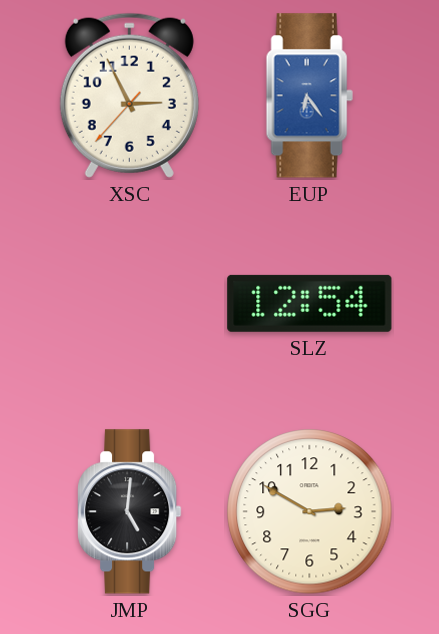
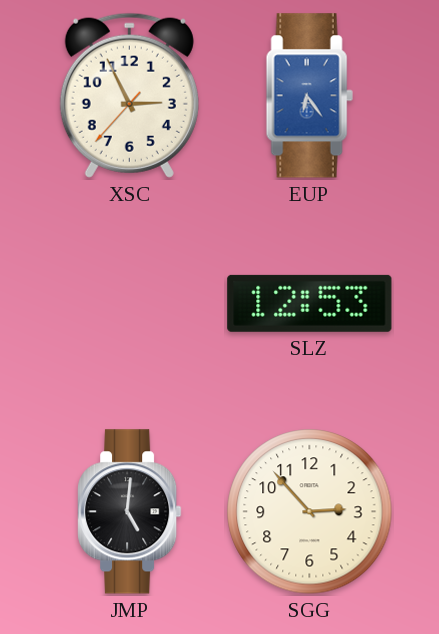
SLZ: 12:54 -> 12:53 (310, 303)
SGG: 2:50 -> 2:53 (310, 512)
